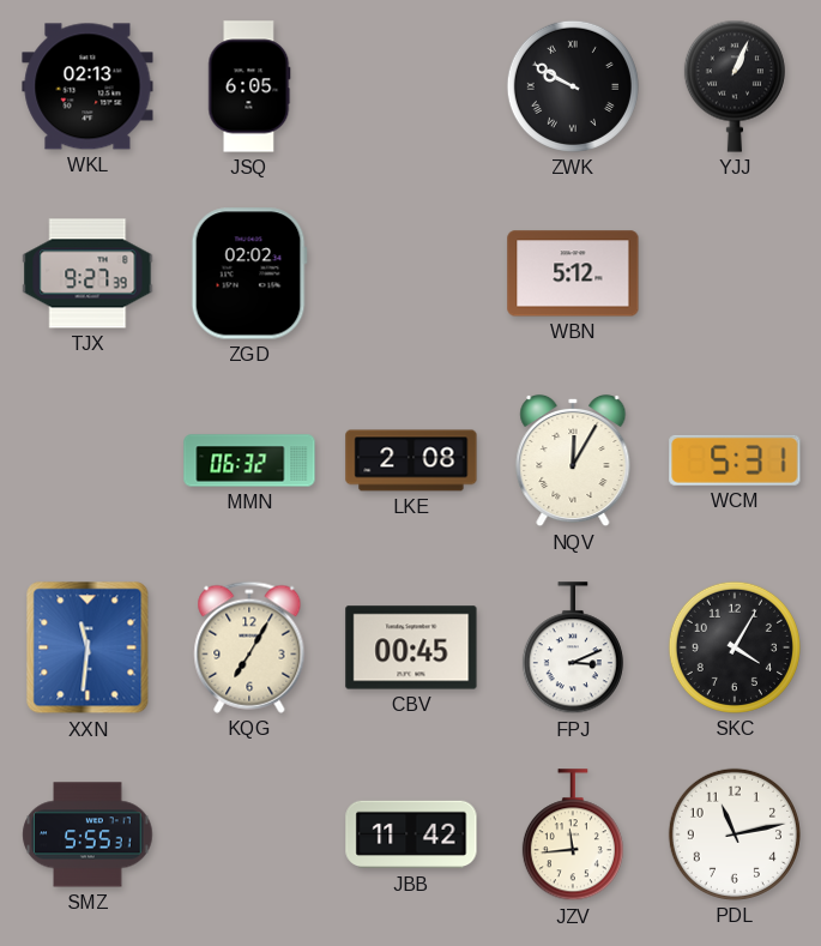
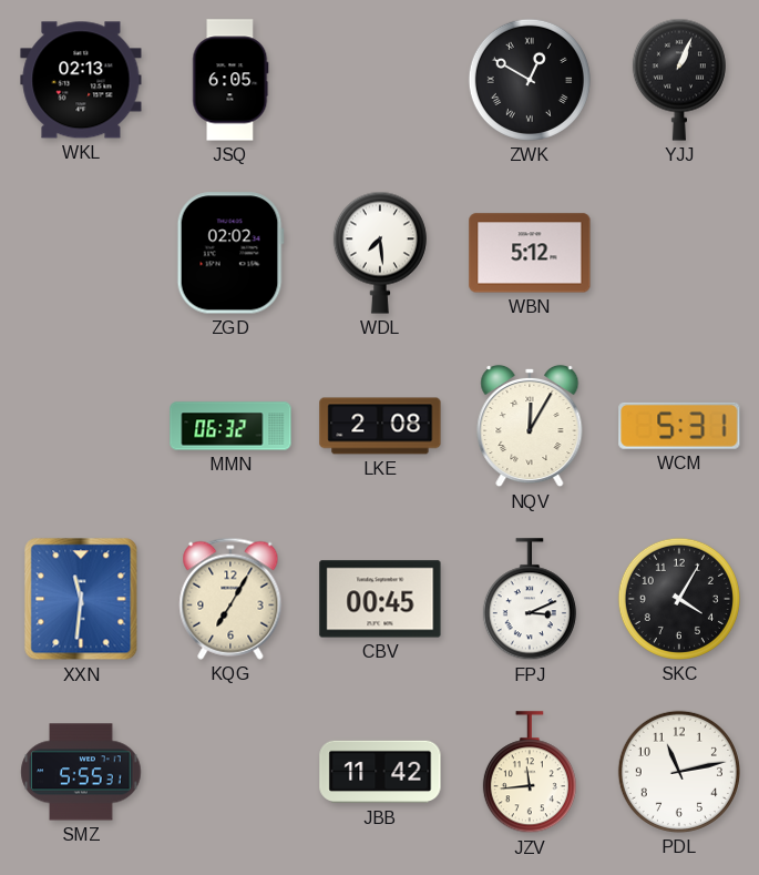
ZWK: 9:50 -> 12:50 (530, 80)
TJX: 9:27 -> none (87, 273)
WDL: none -> 7:29 (380, 253)
